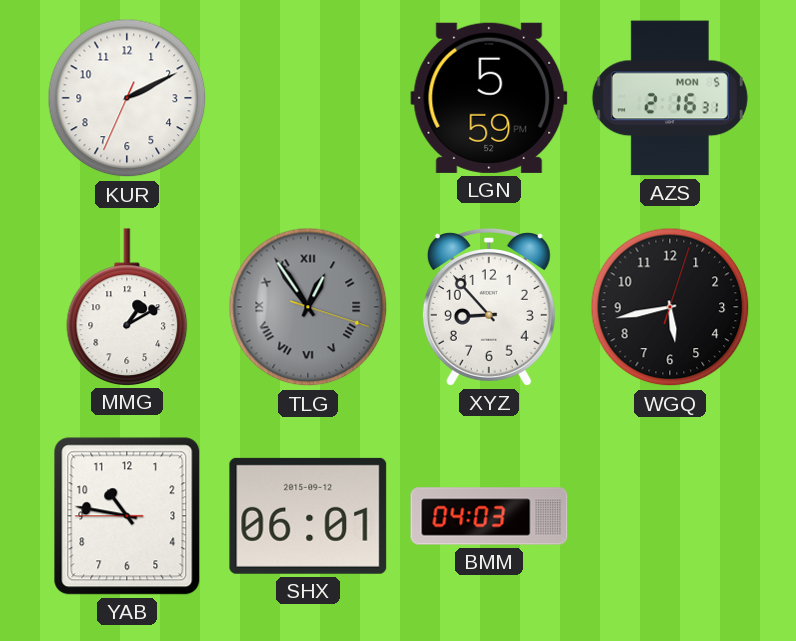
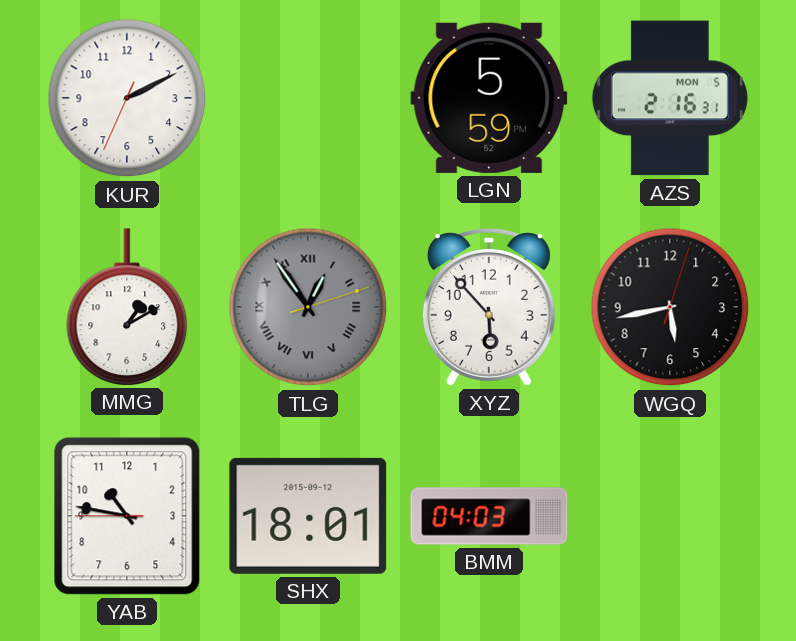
TLG: 12:54:18 -> 12:54:12 (308, 307)
XYZ: 8:53 -> 5:53 (489, 307)
SHX: 06:01 -> 18:01 (308, 516)
